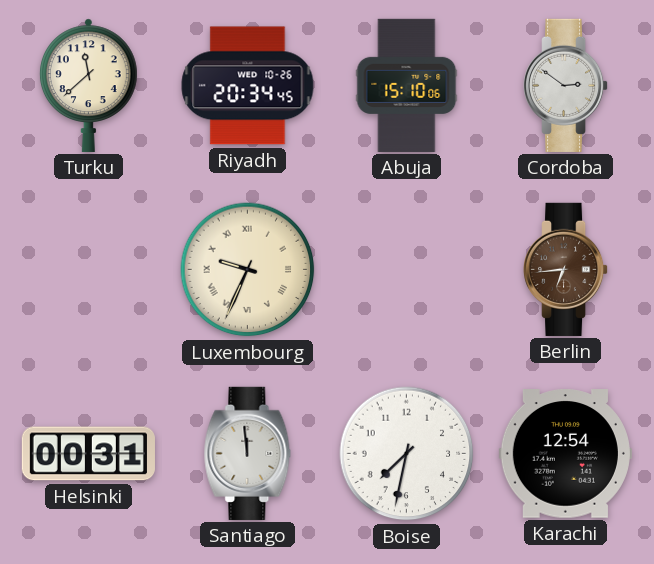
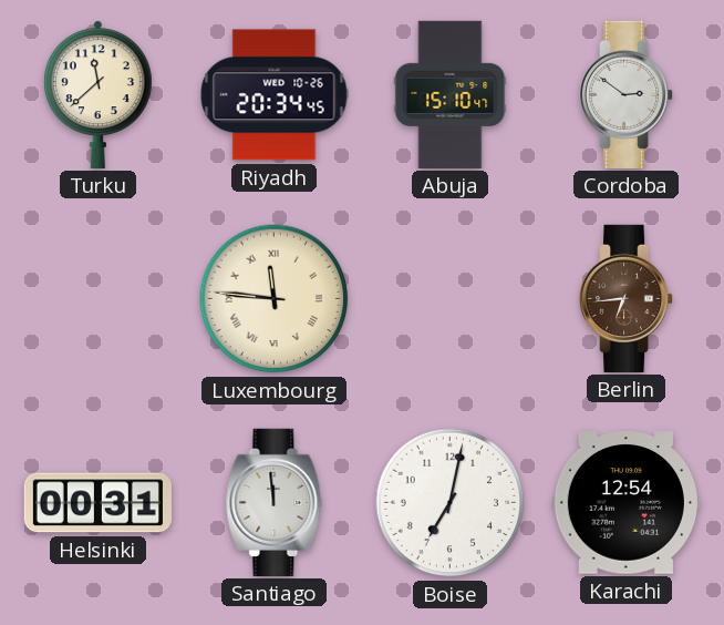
Abuja: 15:10:06 -> 15:10:47 (451, 94)
Luxembourg: 9:34 -> 11:46 (275, 299)
Boise: 7:32 -> 7:02 (451, 503)
